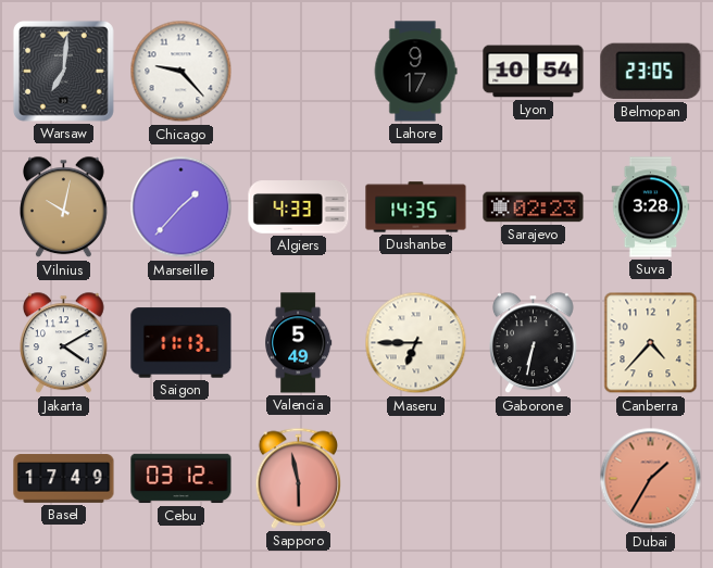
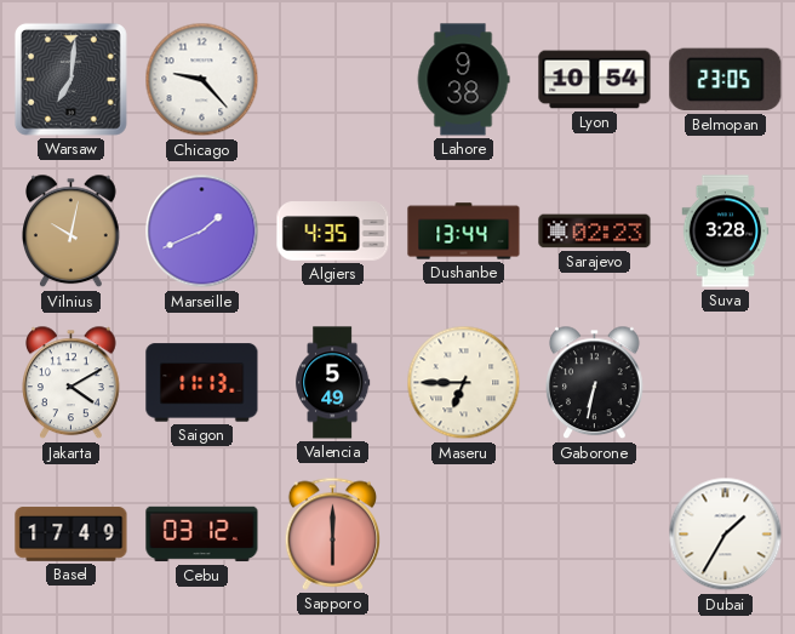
Lahore: 9:17 -> 9:38 (463, 80)
Marseille: 1:37 -> 1:41 (202, 232)
Algiers: 4:33 -> 4:35 (333, 232)
Dushanbe: 14:35 -> 13:44 (464, 232)
Canberra: 4:37 -> none (651, 343)
Sapporo: 5:58 -> 6:00 (332, 533)
Dubai dial: salmon -> white (726, 535)
